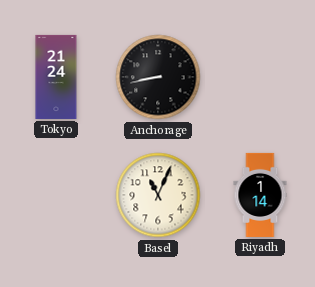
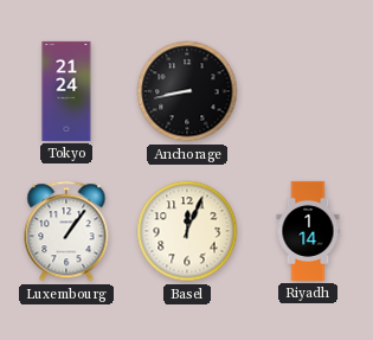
Luxembourg: none -> 1:06 (66, 231)
Basel: 11:04 -> 12:04 (187, 231)
